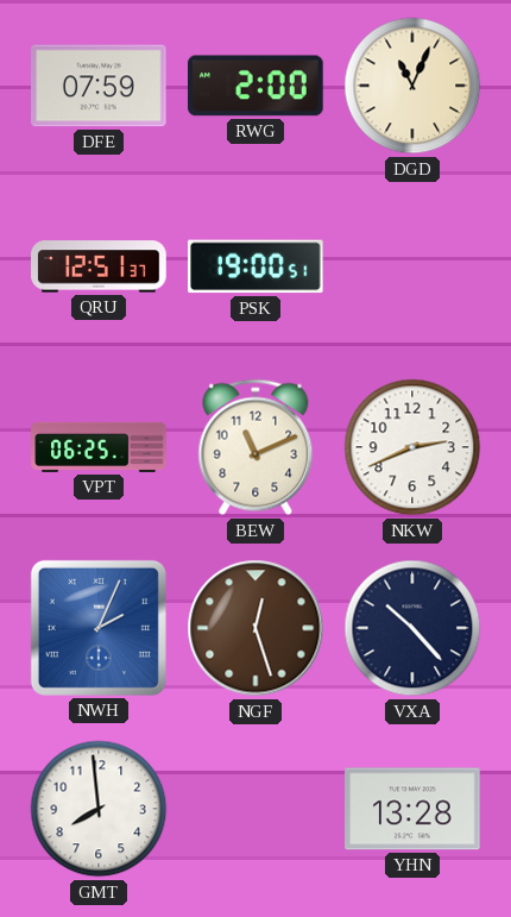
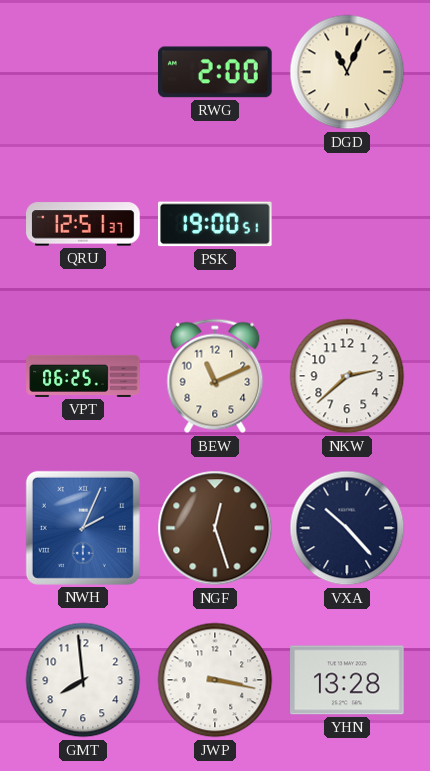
DFE: 07:59 -> none (99, 86)
NKW: 2:41 -> 2:38 (347, 376)
JWP: none -> 3:17 (215, 680)
